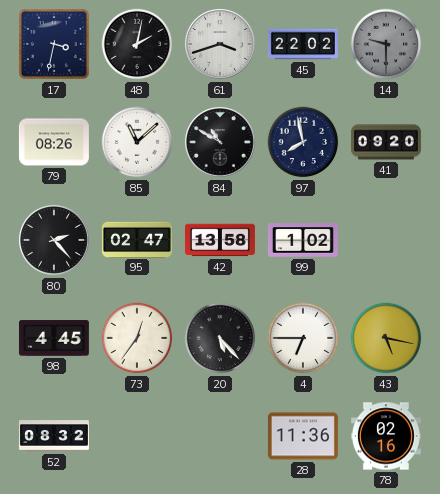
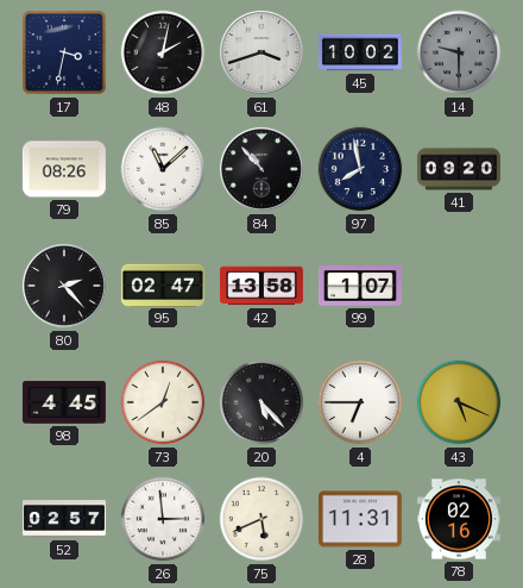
45: 22:02 -> 10:02 (360, 52)
84: 10:50 -> 10:53 (263, 170)
99: 1:02 -> 1:07 (360, 286)
73: 12:36 -> 12:39 (163, 402)
43: 5:17 -> 5:19 (459, 402)
52: 08:32 -> 02:57 (64, 519)
26: none -> 2:59 (163, 519)
75: none -> 5:41 (261, 519)
28: 11:36 -> 11:31 (360, 519)
